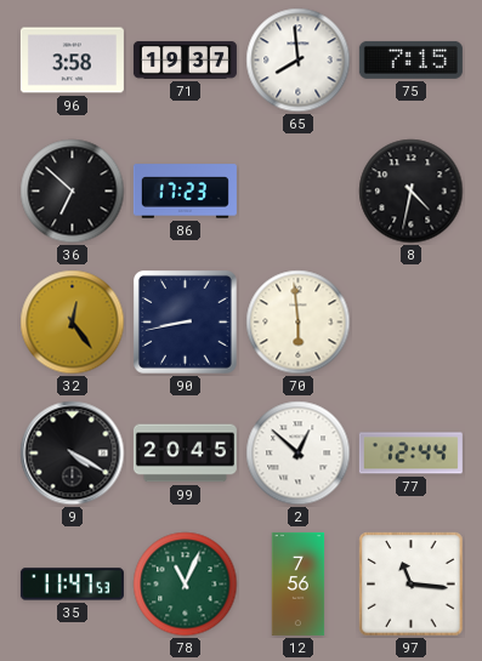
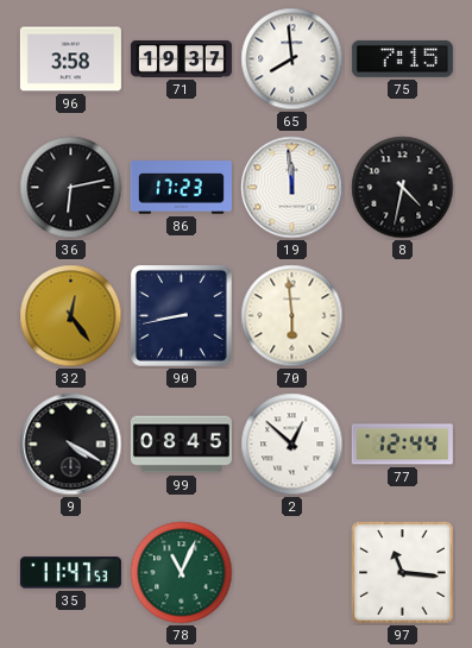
36: 6:52 -> 6:13 (71, 188)
19: none -> 11:59 (292, 188)
99: 20:45 -> 08:45 (181, 445)
12: 7:56 -> none (299, 583)
